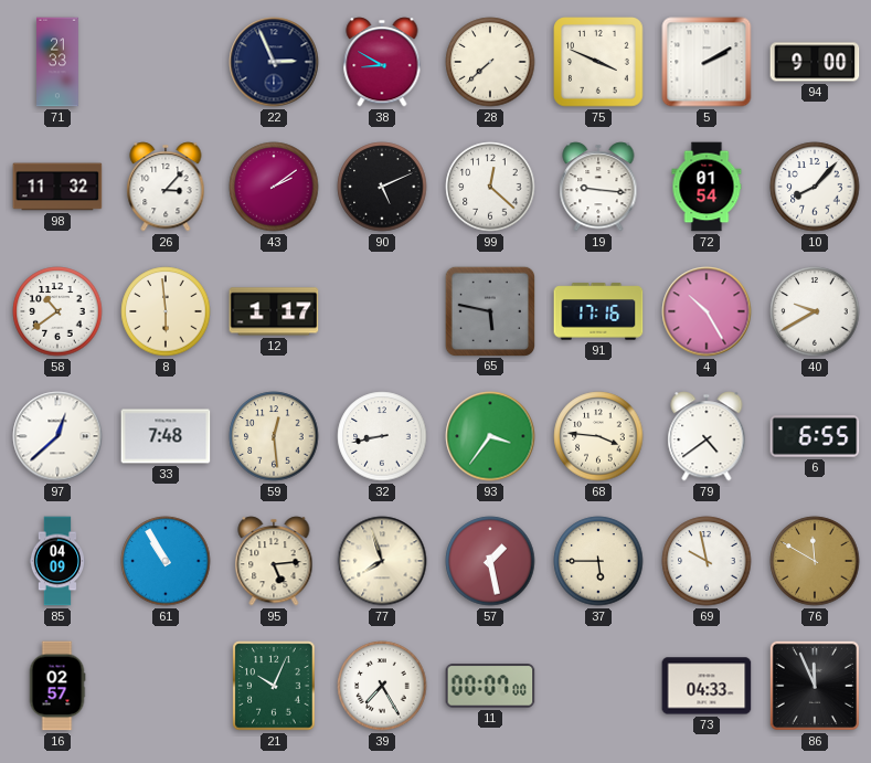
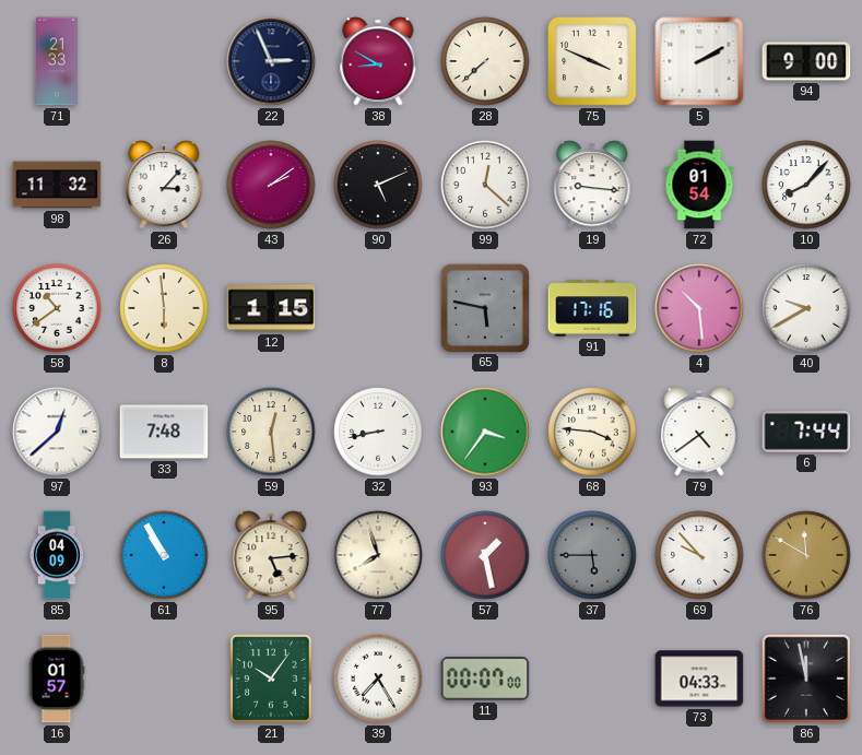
12: 1:17 -> 1:15 (271, 308)
4: 10:25 -> 10:29 (699, 308)
6: 6:55 -> 7:44 (806, 432)
37 dial: cream -> grey (592, 555)
69: 9:58 -> 9:53 (699, 555)
16: 02:57 -> 01:57 (57, 679)
21: 10:04 -> 10:06 (271, 679)
86: 11:56 -> 11:58 (806, 679)
